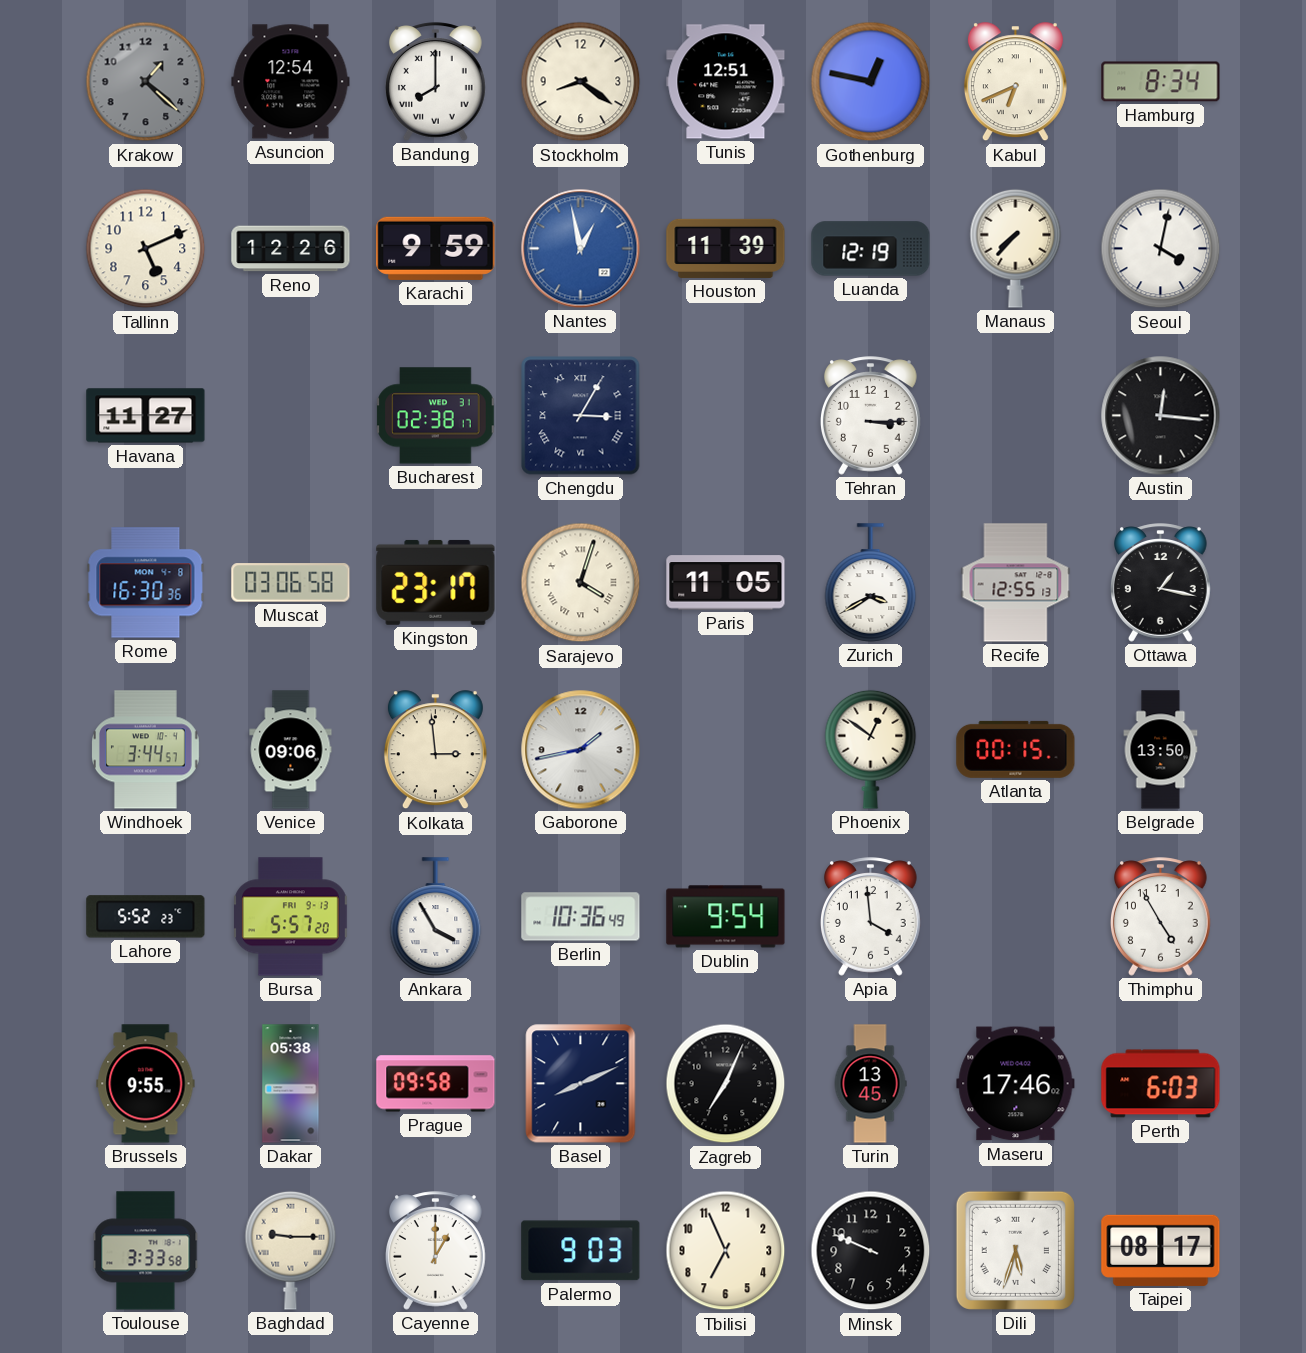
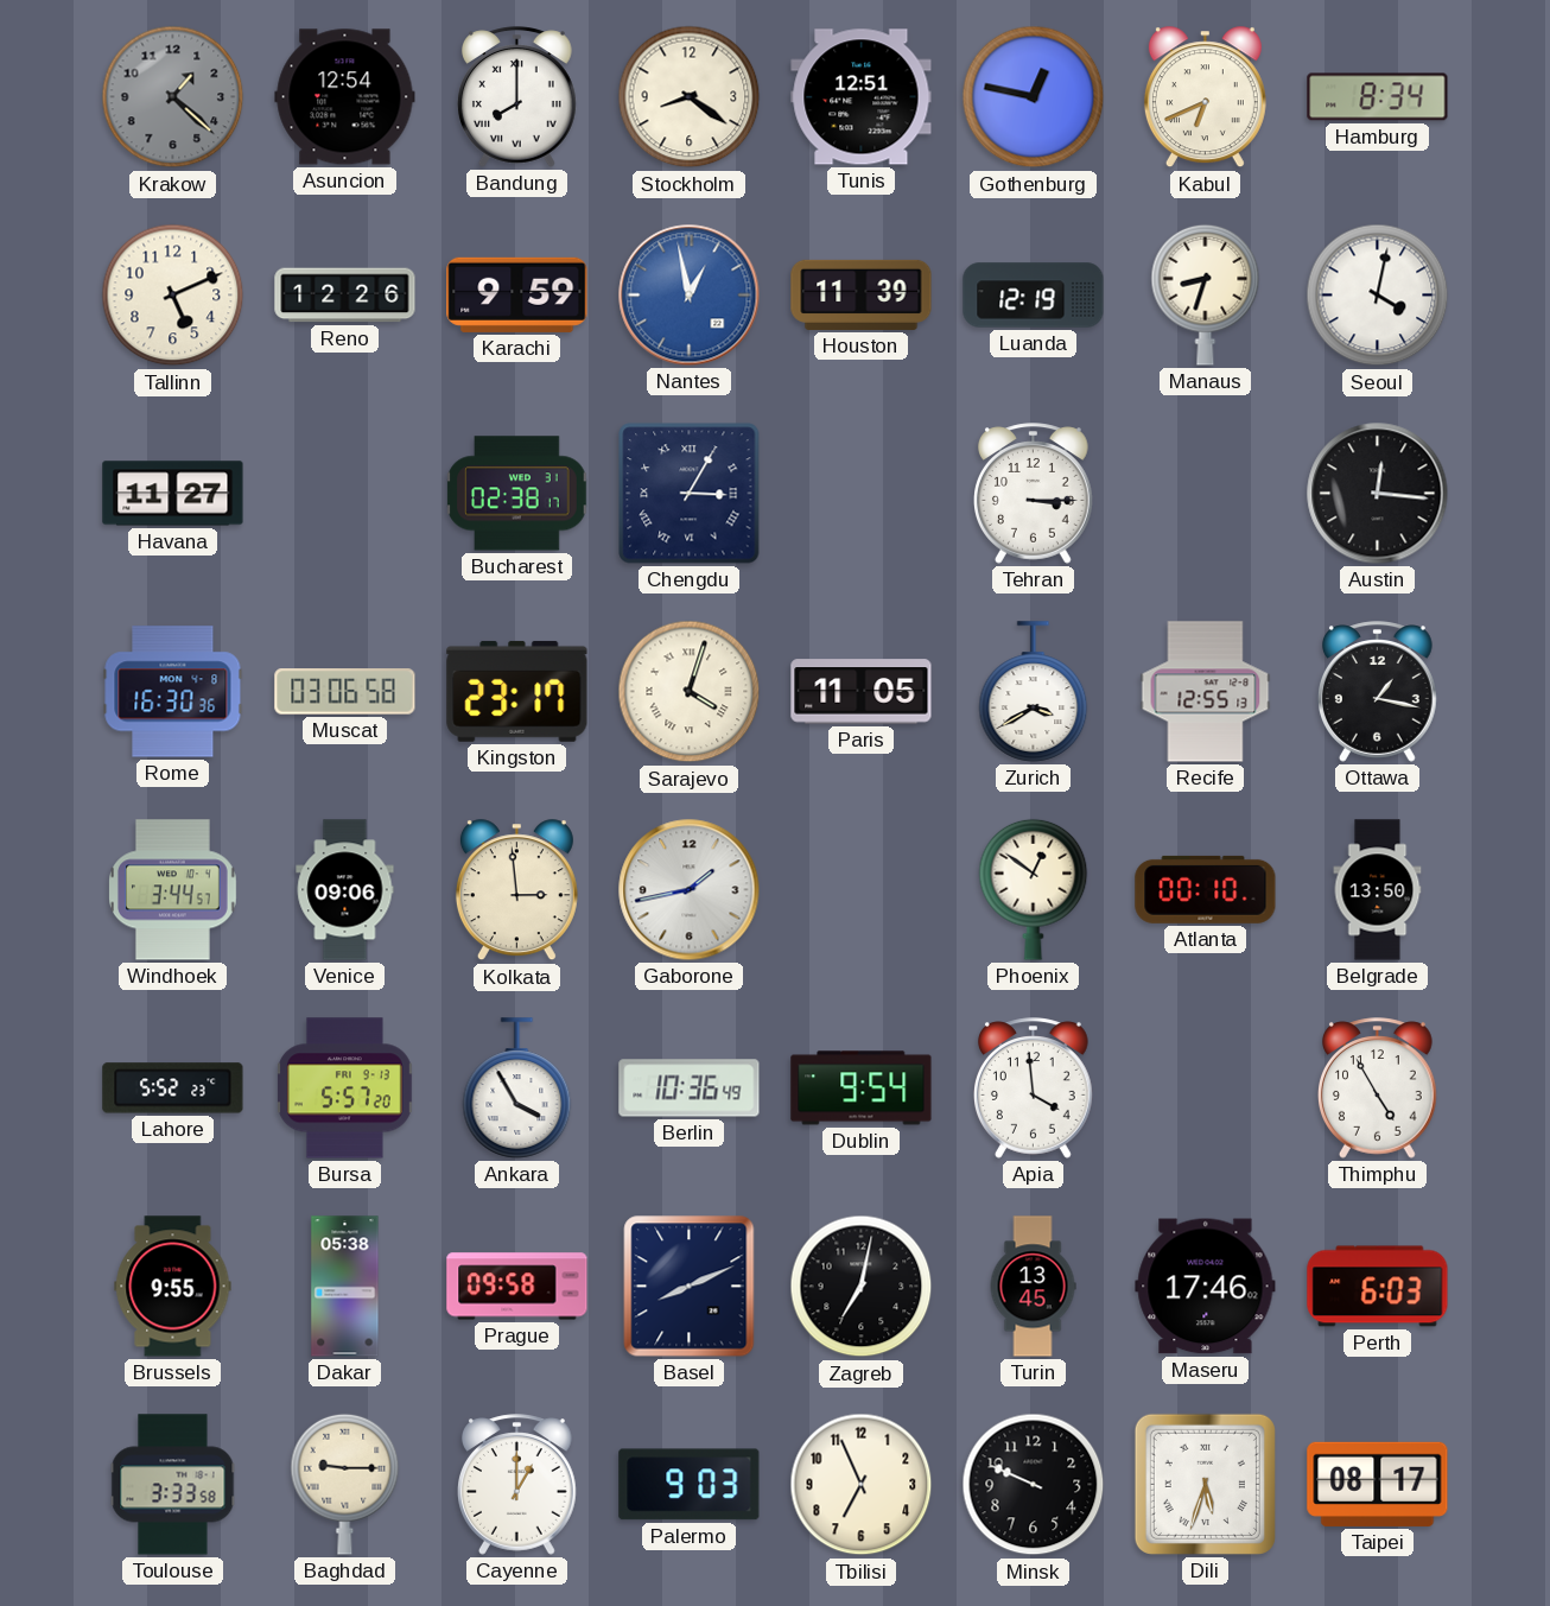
Manaus: 7:37 -> 8:33 (1206, 294)
Atlanta: 00:15 -> 00:10 (1206, 889)
Zagreb: 7:04 -> 7:02 (862, 1287)
